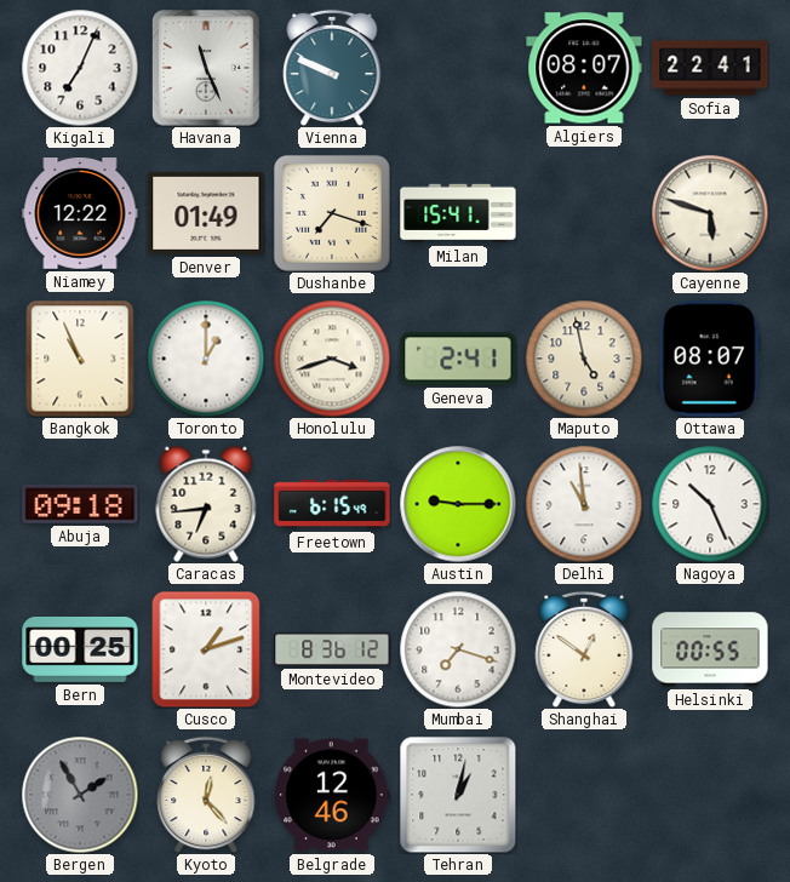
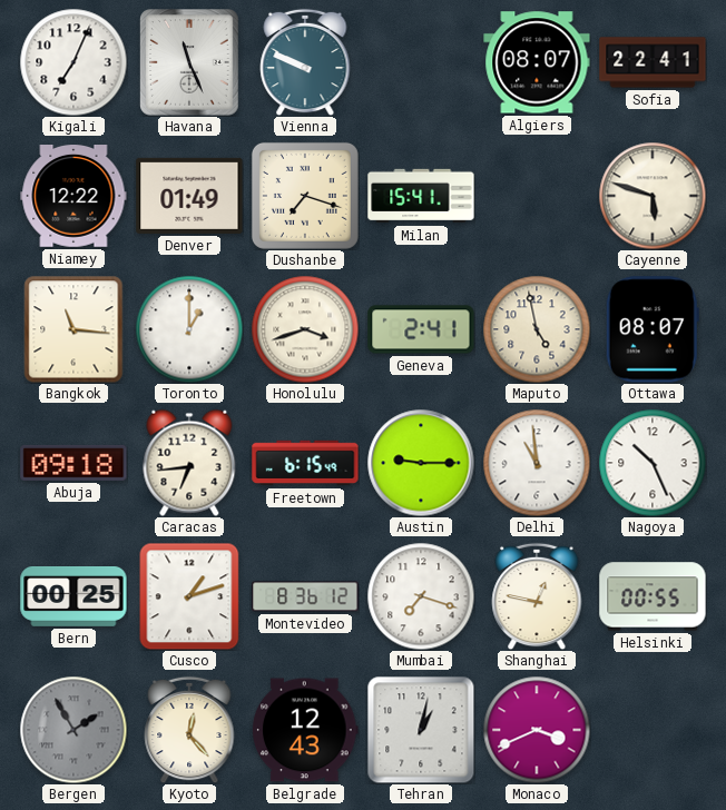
Bangkok: 10:56 -> 11:16 (73, 329)
Shanghai: 12:51 -> 12:47 (537, 596)
Belgrade: 12:46 -> 12:43 (306, 730)
Monaco: none -> 3:41 (537, 730)
